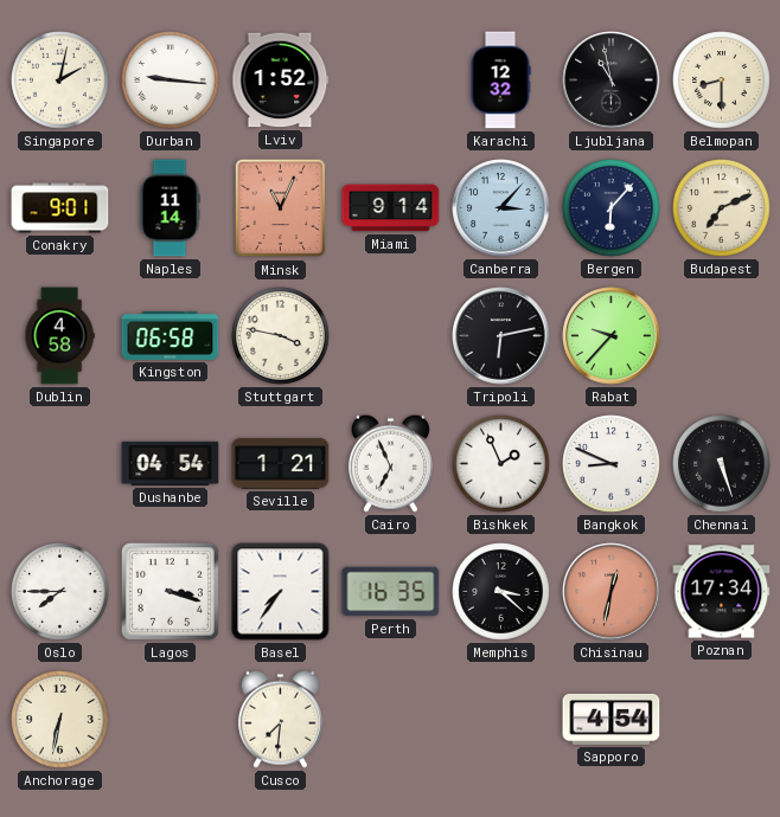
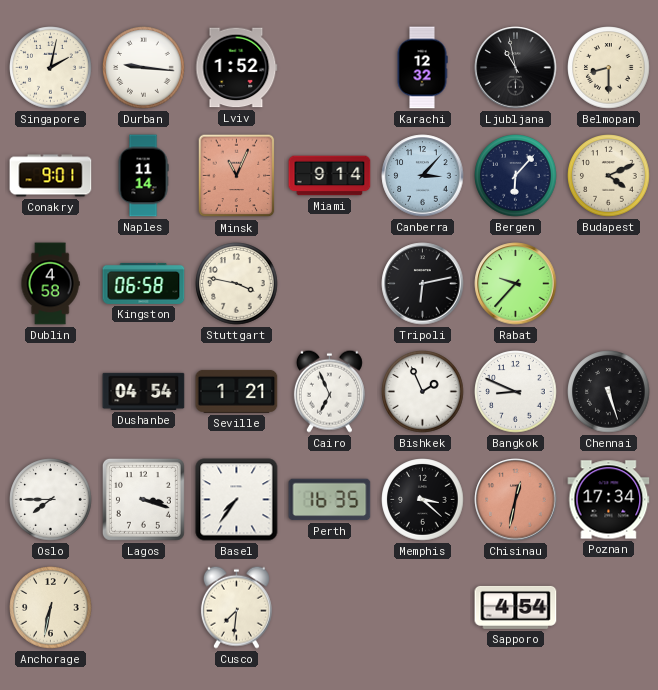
Budapest: 7:11 -> 4:11 (609, 176)
